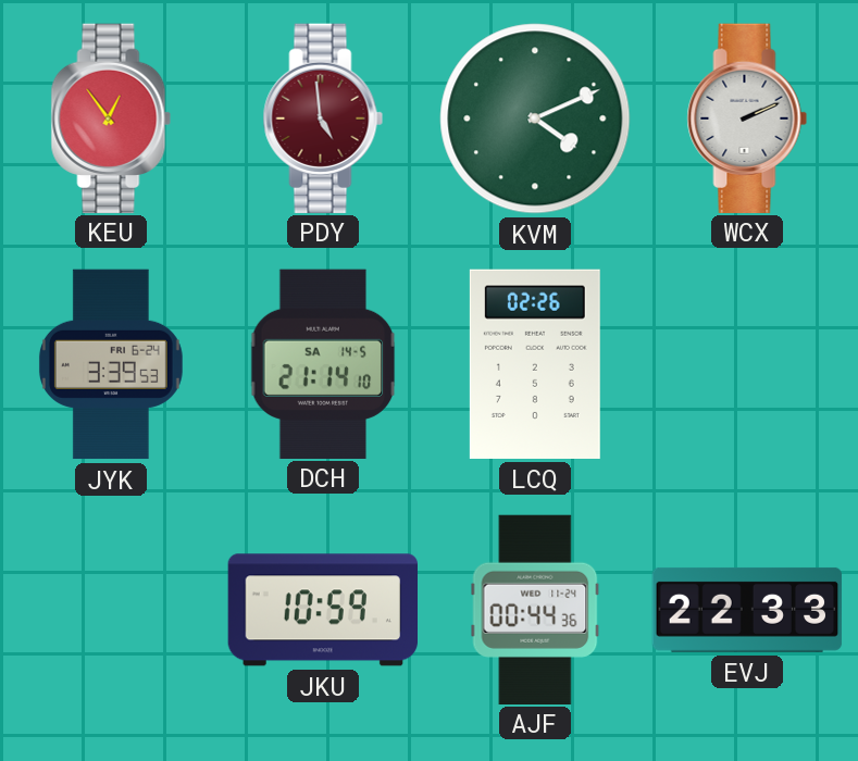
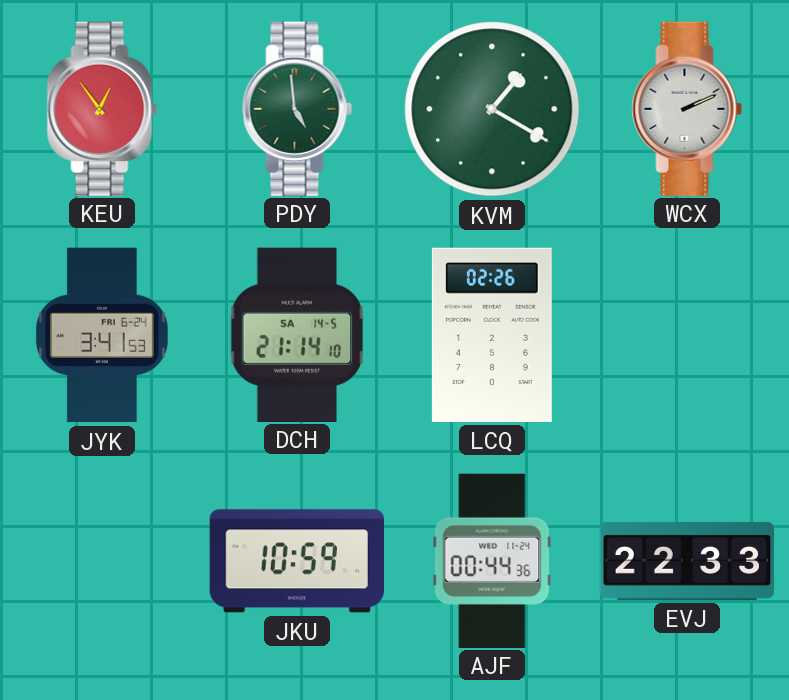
PDY dial: burgundy -> green (297, 108)
KVM: 4:11 -> 1:20 (492, 109)
JYK: 3:39 -> 3:41 (102, 335)
